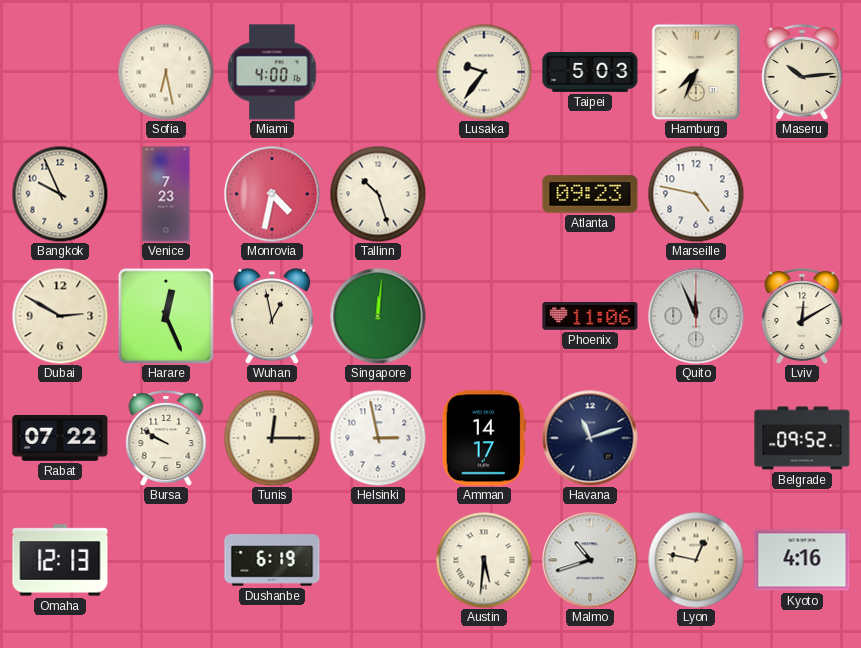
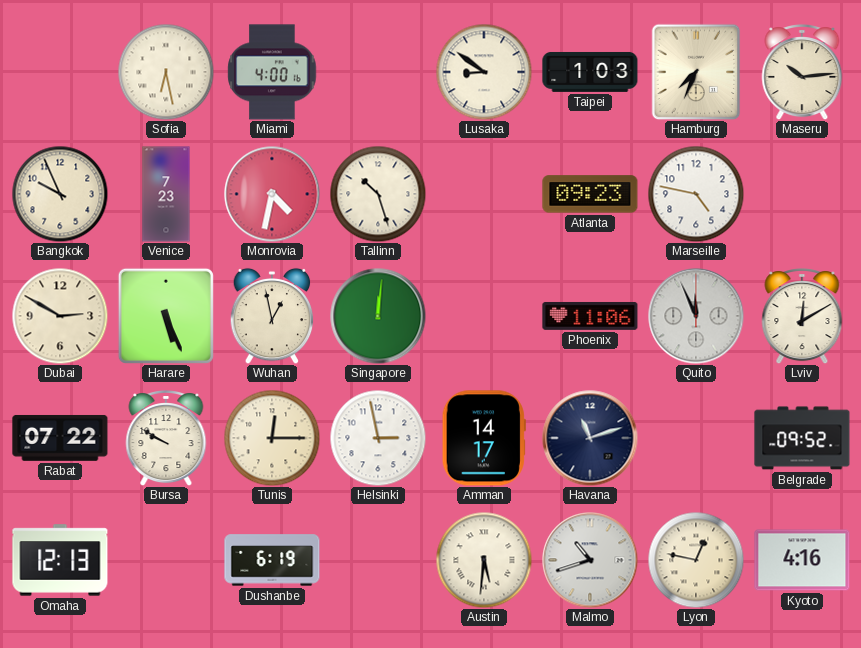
Lusaka: 9:36 -> 8:51 (484, 72)
Taipei: 5:03 -> 1:03 (590, 72)
Harare: 12:26 -> 5:26 (166, 316)
